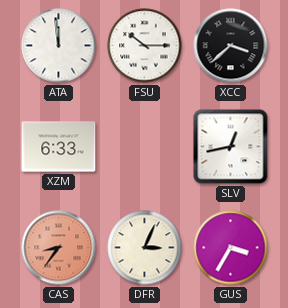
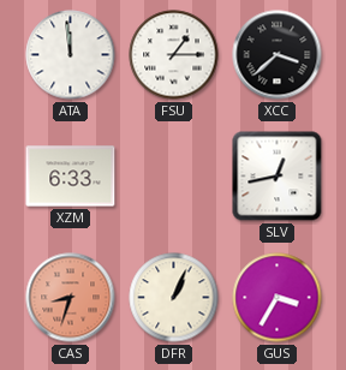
FSU: 10:15 -> 1:15 (174, 55)
CAS: 8:36 -> 8:33 (71, 298)
DFR: 3:04 -> 1:04 (174, 298)
